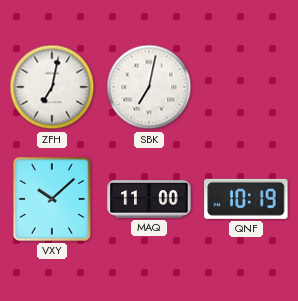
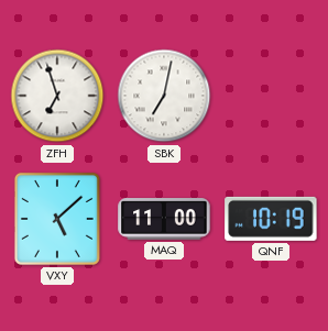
ZFH: 7:02 -> 6:57 (57, 96)
VXY: 10:08 -> 5:08 (57, 219)
